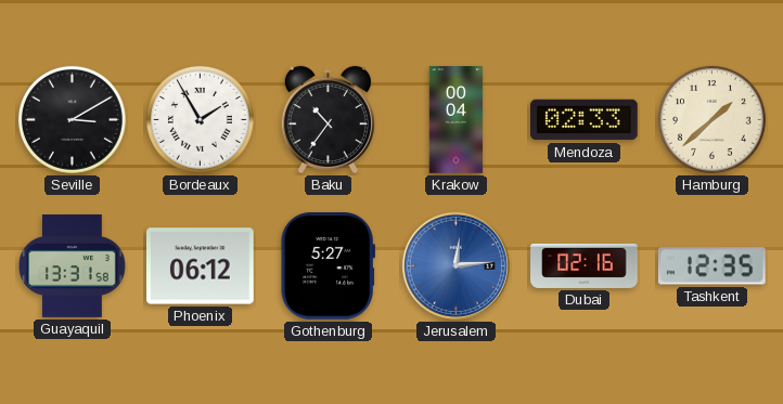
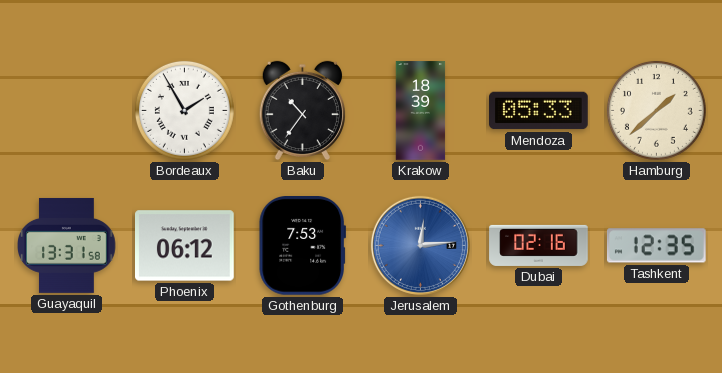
Seville: 3:10 -> none (72, 119)
Krakow: 00:04 -> 18:39 (421, 111)
Mendoza: 02:33 -> 05:33 (539, 111)
Gothenburg: 5:27 -> 7:53 (302, 246)
